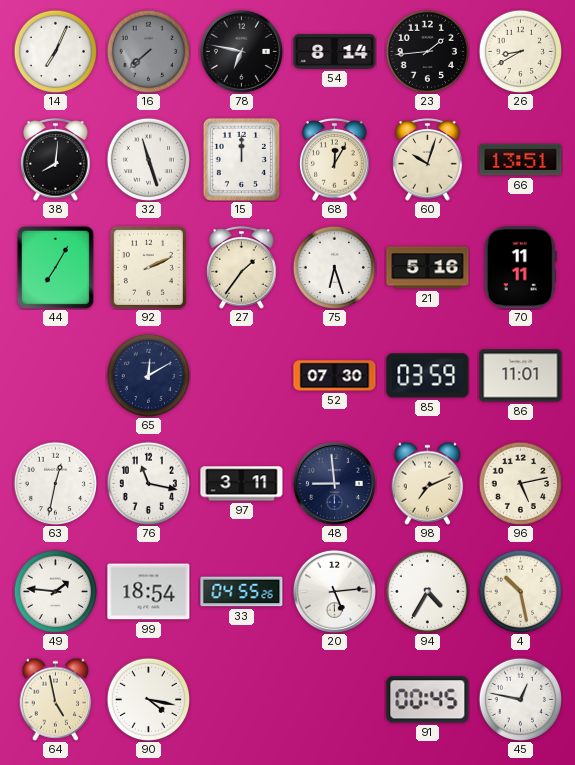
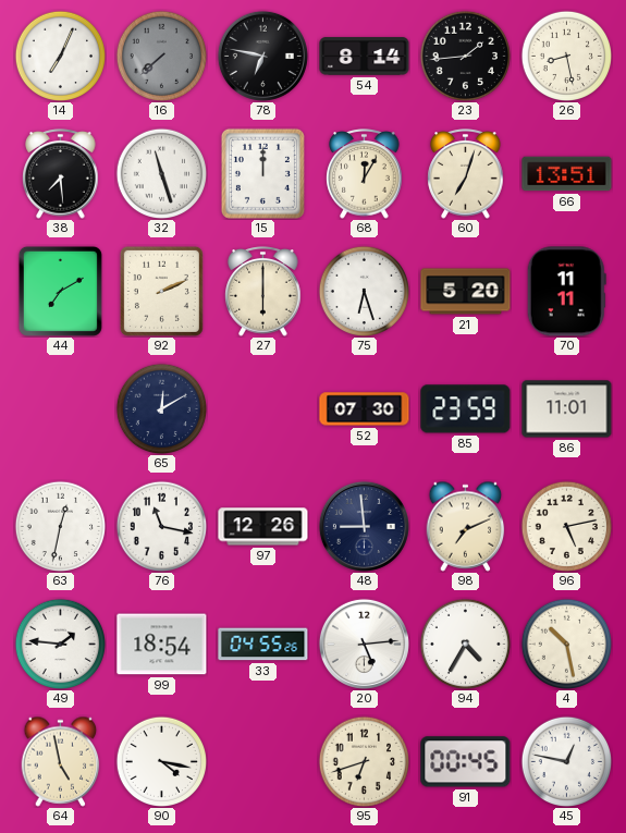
26: 8:40 -> 8:28 (566, 56)
38: 8:01 -> 7:29 (61, 174)
60: 10:03 -> 7:03 (466, 174)
44: 7:05 -> 7:10 (60, 291)
27: 1:36 -> 6:00 (263, 292)
21: 5:16 -> 5:20 (466, 292)
85: 03:59 -> 23:59 (466, 409)
97: 3:11 -> 12:26 (263, 527)
95: none -> 6:42 (364, 761)
